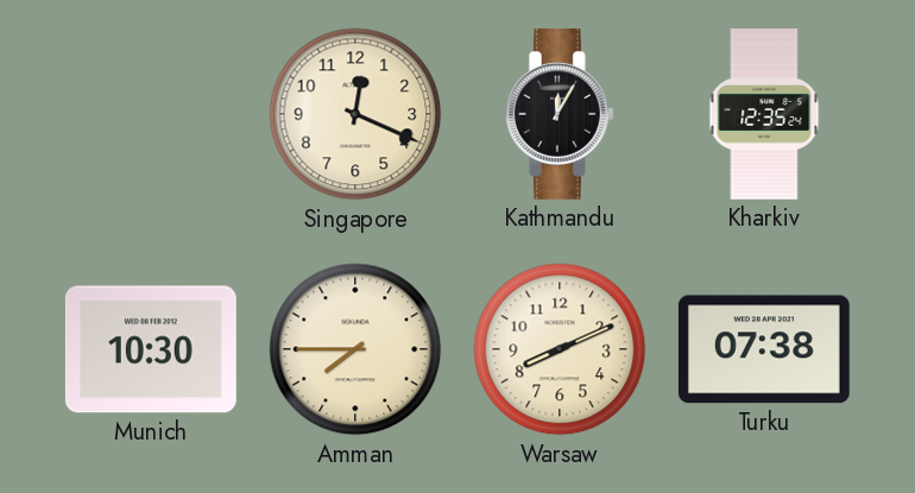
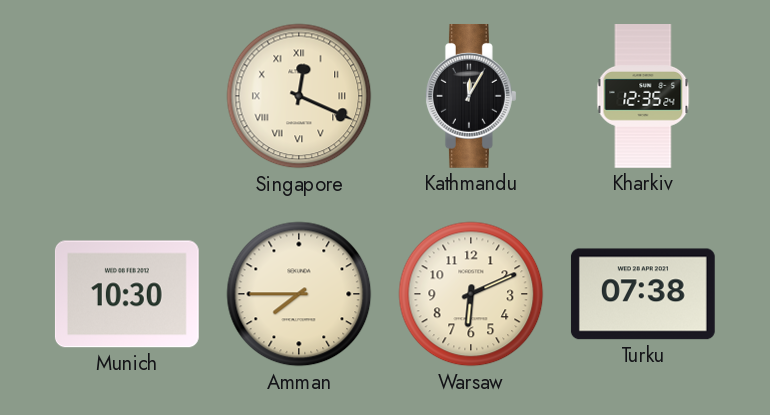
Singapore numerals: Arabic -> Roman (299, 96)
Warsaw: 8:11 -> 6:11 (471, 294)
